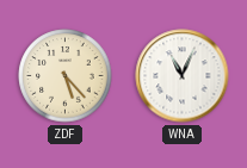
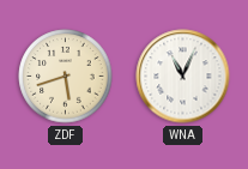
ZDF: 5:23 -> 5:42 (66, 77)
